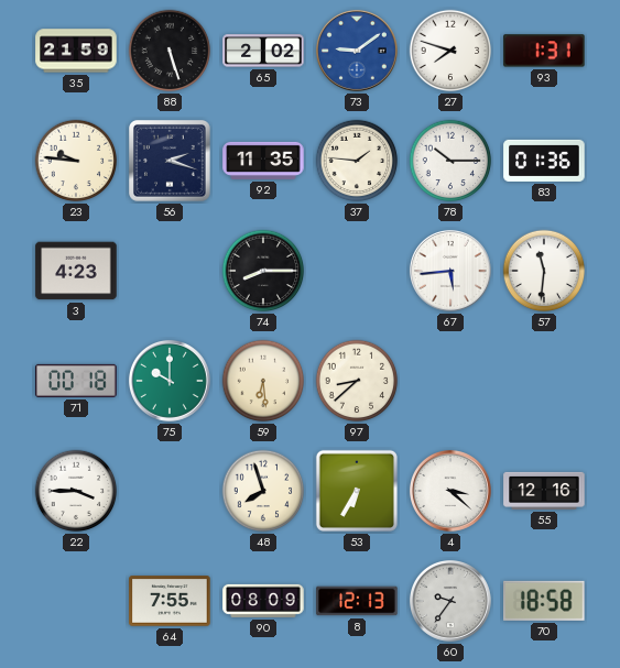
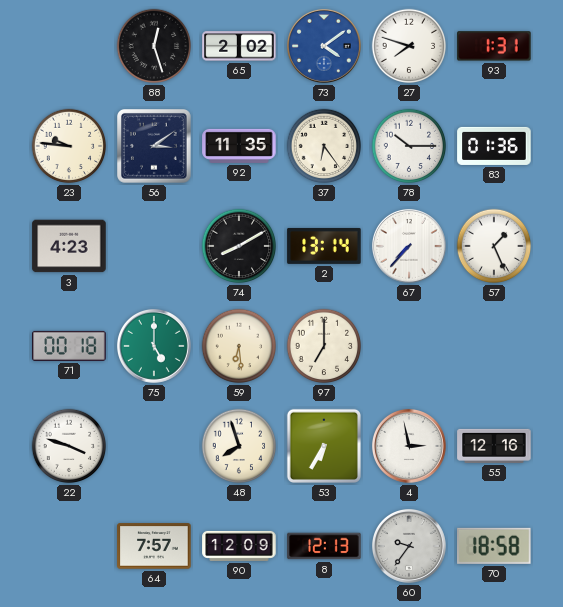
35: 21:59 -> none (76, 51)
88: 5:27 -> 12:27 (154, 46)
73: 9:09 -> 4:09 (324, 46)
56: 2:18 -> 3:09 (155, 147)
37: 1:46 -> 6:24 (324, 146)
74: 8:15 -> 8:10 (239, 246)
2: none -> 13:14 (324, 246)
67: 5:44 -> 7:37 (409, 246)
57: 11:31 -> 1:26 (494, 246)
75: 10:00 -> 5:00 (154, 346)
97: 8:38 -> 7:00 (324, 346)
22: 3:45 -> 3:48 (69, 446)
4: 3:22 -> 2:58 (409, 446)
64: 7:55 -> 7:57 (154, 546)
90: 08:09 -> 12:09 (239, 546)
